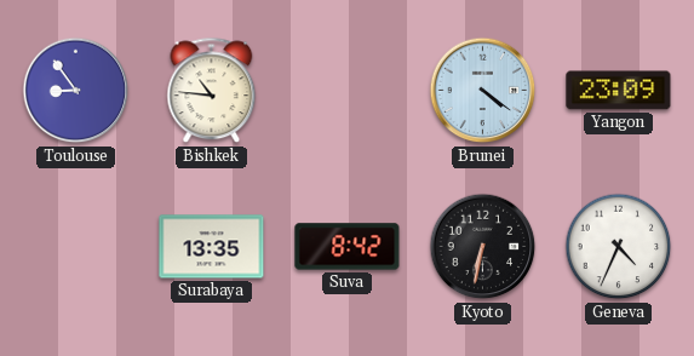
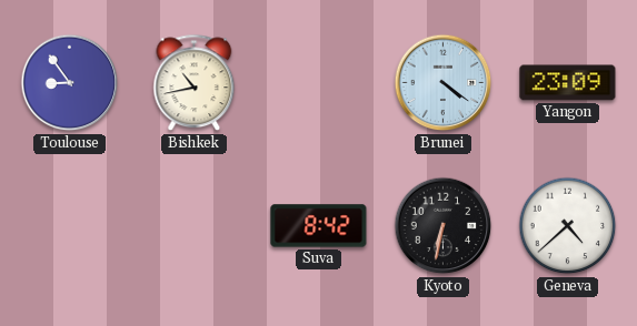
Bishkek: 10:46 -> 10:43 (195, 83)
Surabaya: 13:35 -> none (212, 247)
Geneva: 4:34 -> 4:38 (568, 226)
